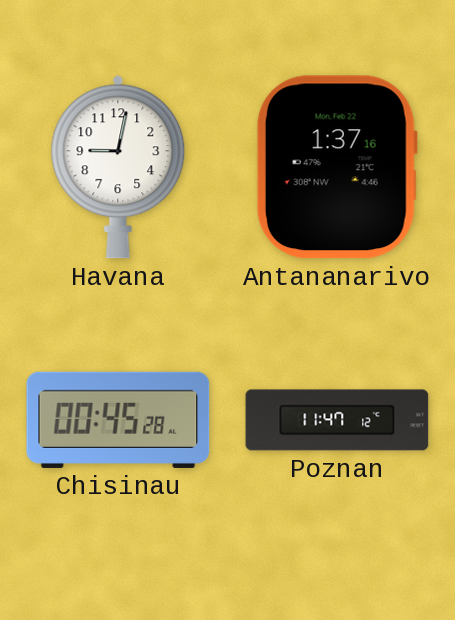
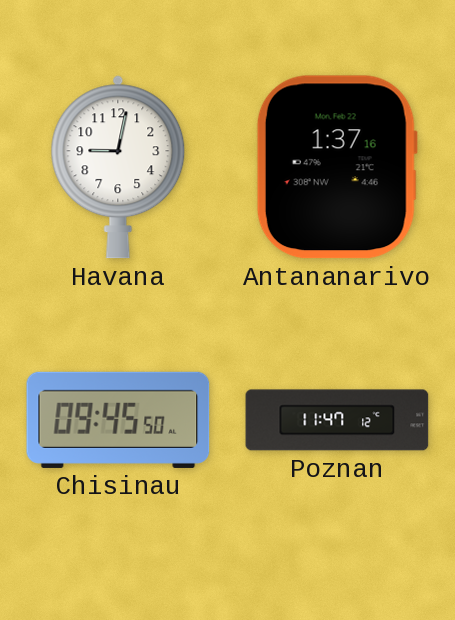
Chisinau: 00:45 -> 09:45 (118, 420)
